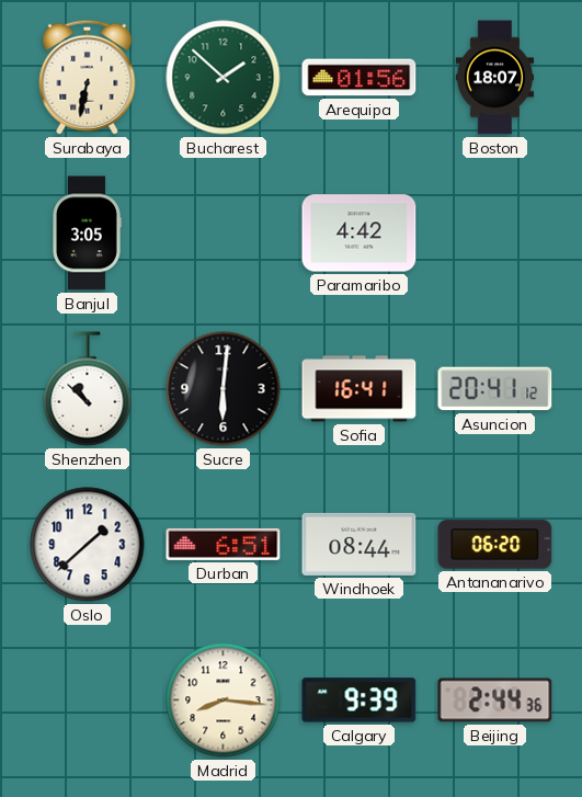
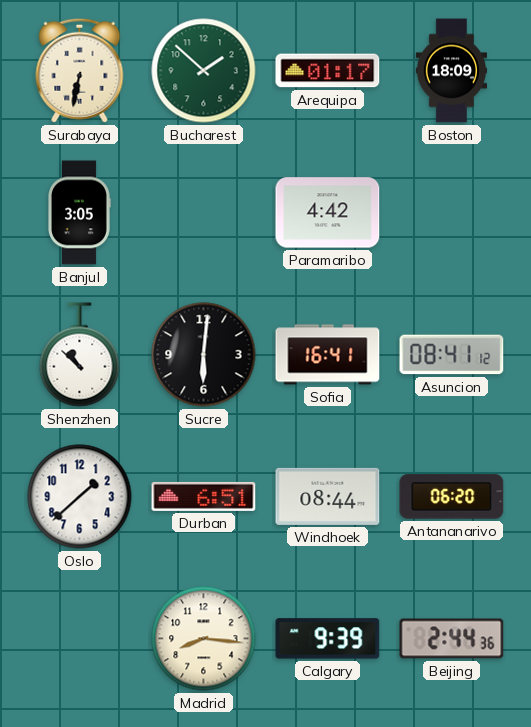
Arequipa: 01:56 -> 01:17 (328, 71)
Boston: 18:07 -> 18:09 (452, 71)
Asuncion: 20:41 -> 08:41 (452, 355)
